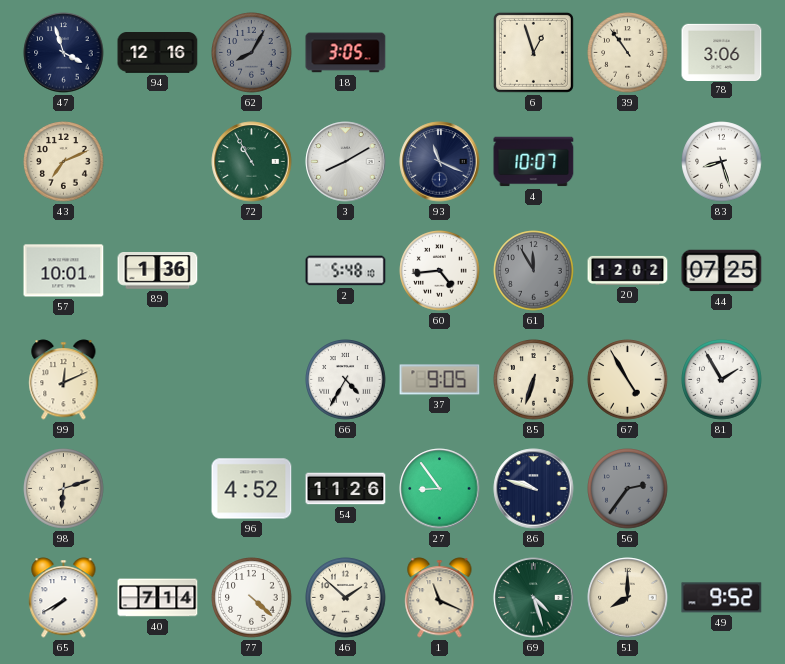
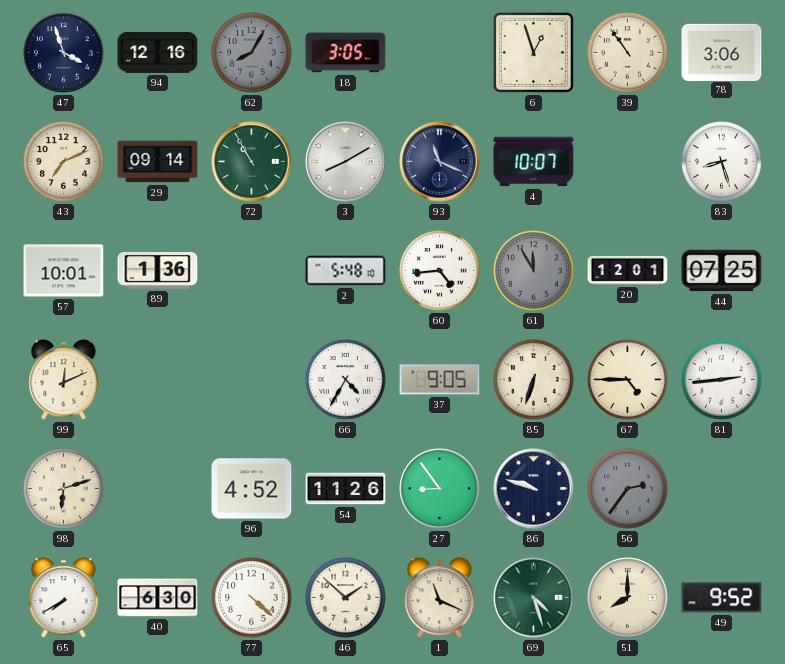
29: none -> 09:14 (158, 162)
20: 12:02 -> 12:01 (628, 270)
67: 4:55 -> 4:45 (628, 380)
81: 1:55 -> 2:44 (722, 380)
40: 7:14 -> 6:30 (158, 598)
